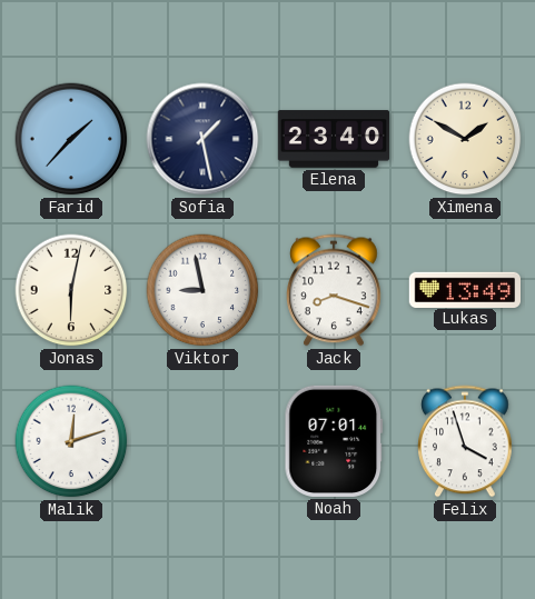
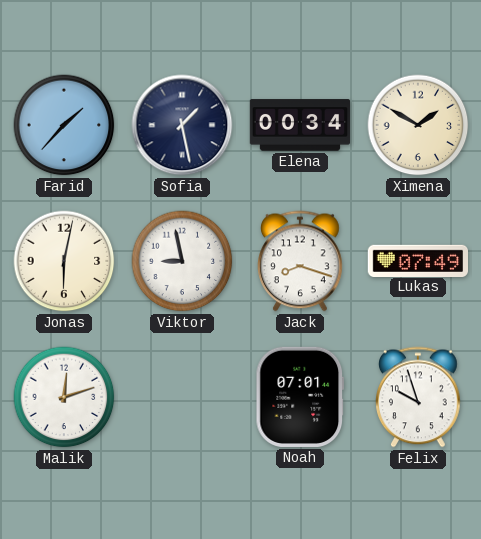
Elena: 23:40 -> 00:34 (300, 125)
Lukas: 13:49 -> 07:49 (417, 260)
Felix: 3:57 -> 9:57 (419, 397)
